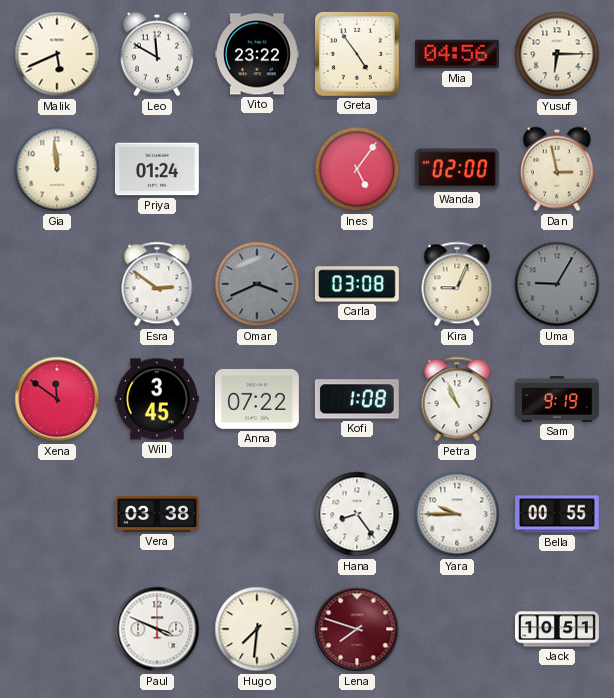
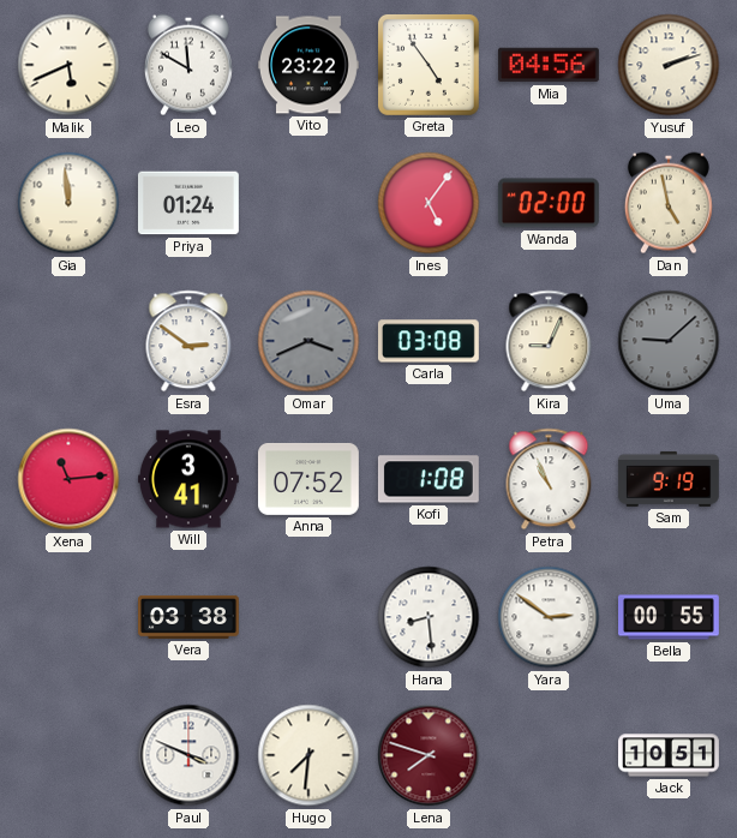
Yusuf: 6:15 -> 2:12 (669, 65)
Dan: 2:58 -> 4:58 (669, 203)
Uma: 9:05 -> 9:08 (669, 341)
Xena: 11:51 -> 11:14 (68, 479)
Will: 3:45 -> 3:41 (188, 479)
Anna: 07:22 -> 07:52 (308, 479)
Hana: 8:24 -> 8:29 (429, 617)
Yara: 9:45 -> 2:51 (549, 617)
